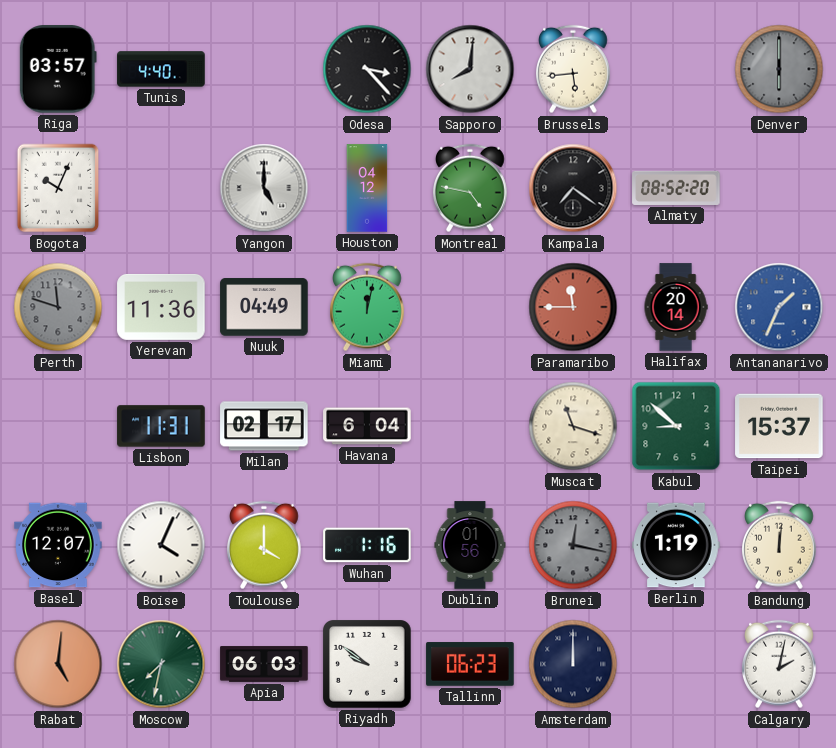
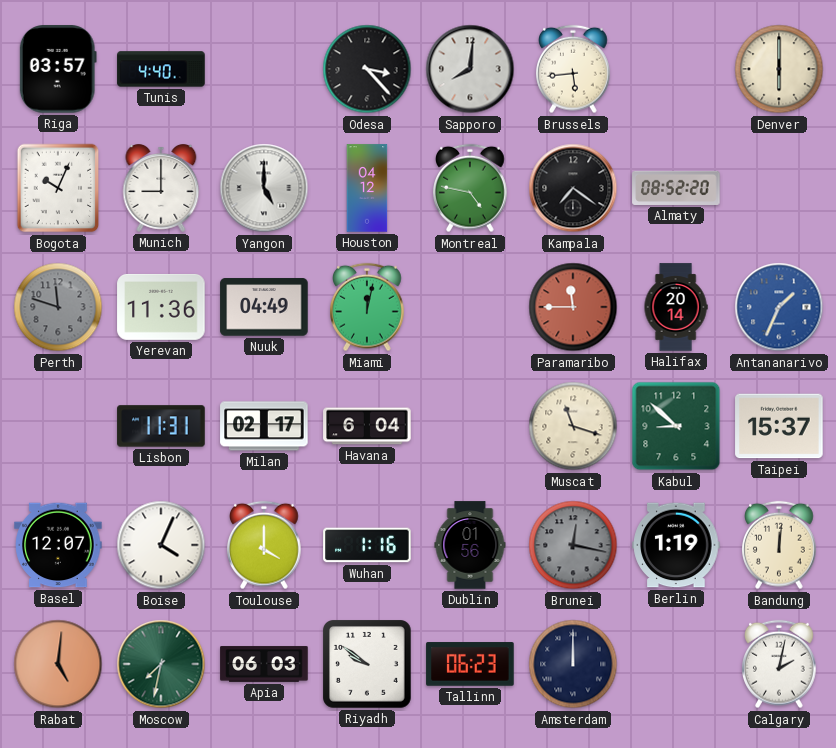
Denver dial: grey -> cream (779, 69)
Munich: none -> 9:00 (161, 189)
